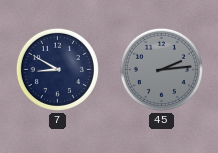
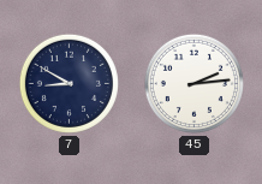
45 dial: grey -> white (193, 83)
